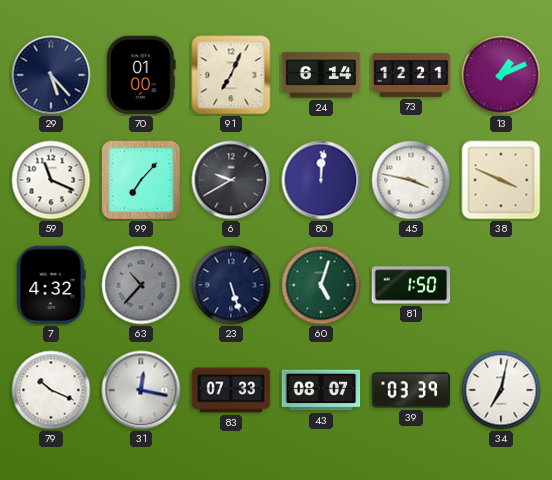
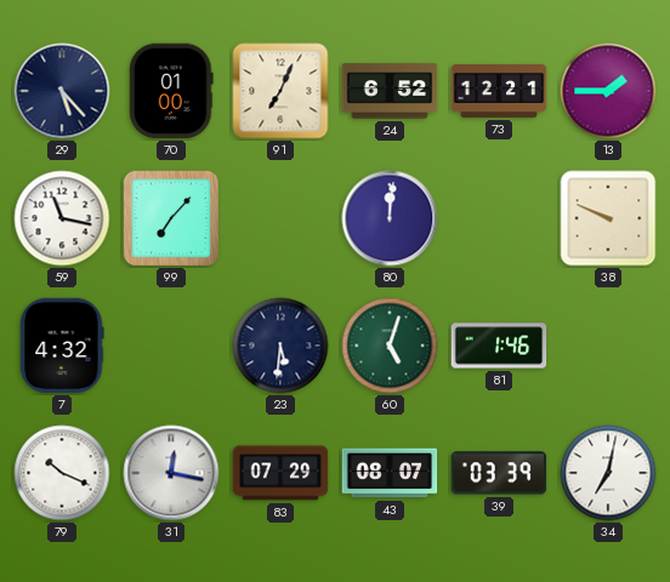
24: 6:14 -> 6:52 (390, 91)
13: 1:11 -> 1:45 (608, 91)
59: 11:19 -> 11:17 (62, 218)
6: 9:40 -> none (231, 180)
45: 3:47 -> none (411, 180)
38: 3:49 -> 9:49 (608, 218)
63: 10:37 -> none (141, 285)
23: 5:27 -> 5:31 (280, 346)
81: 1:50 -> 1:46 (499, 346)
83: 07:33 -> 07:29 (280, 473)
